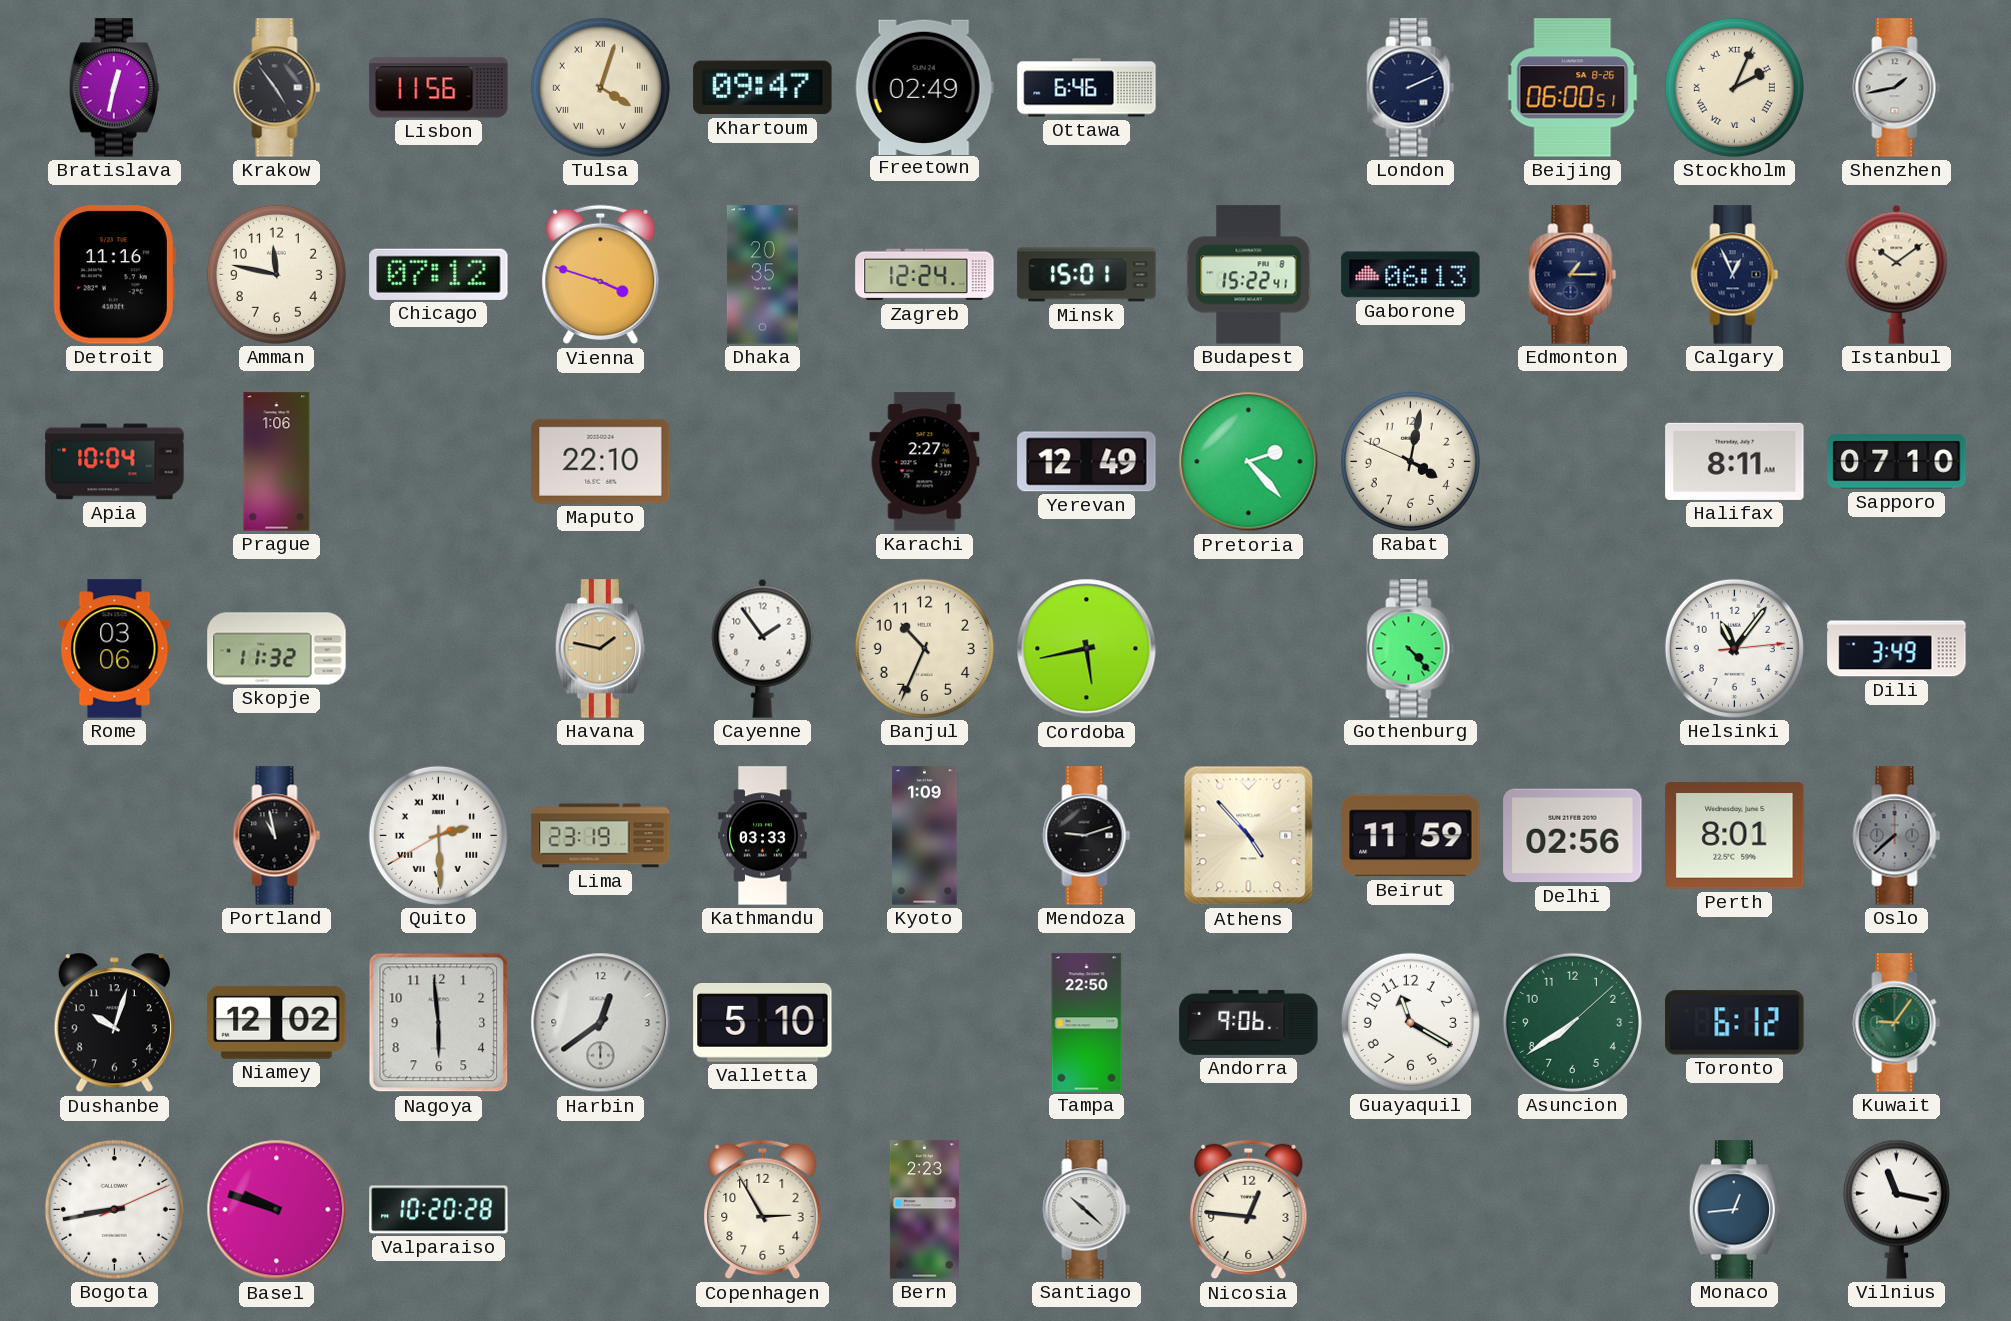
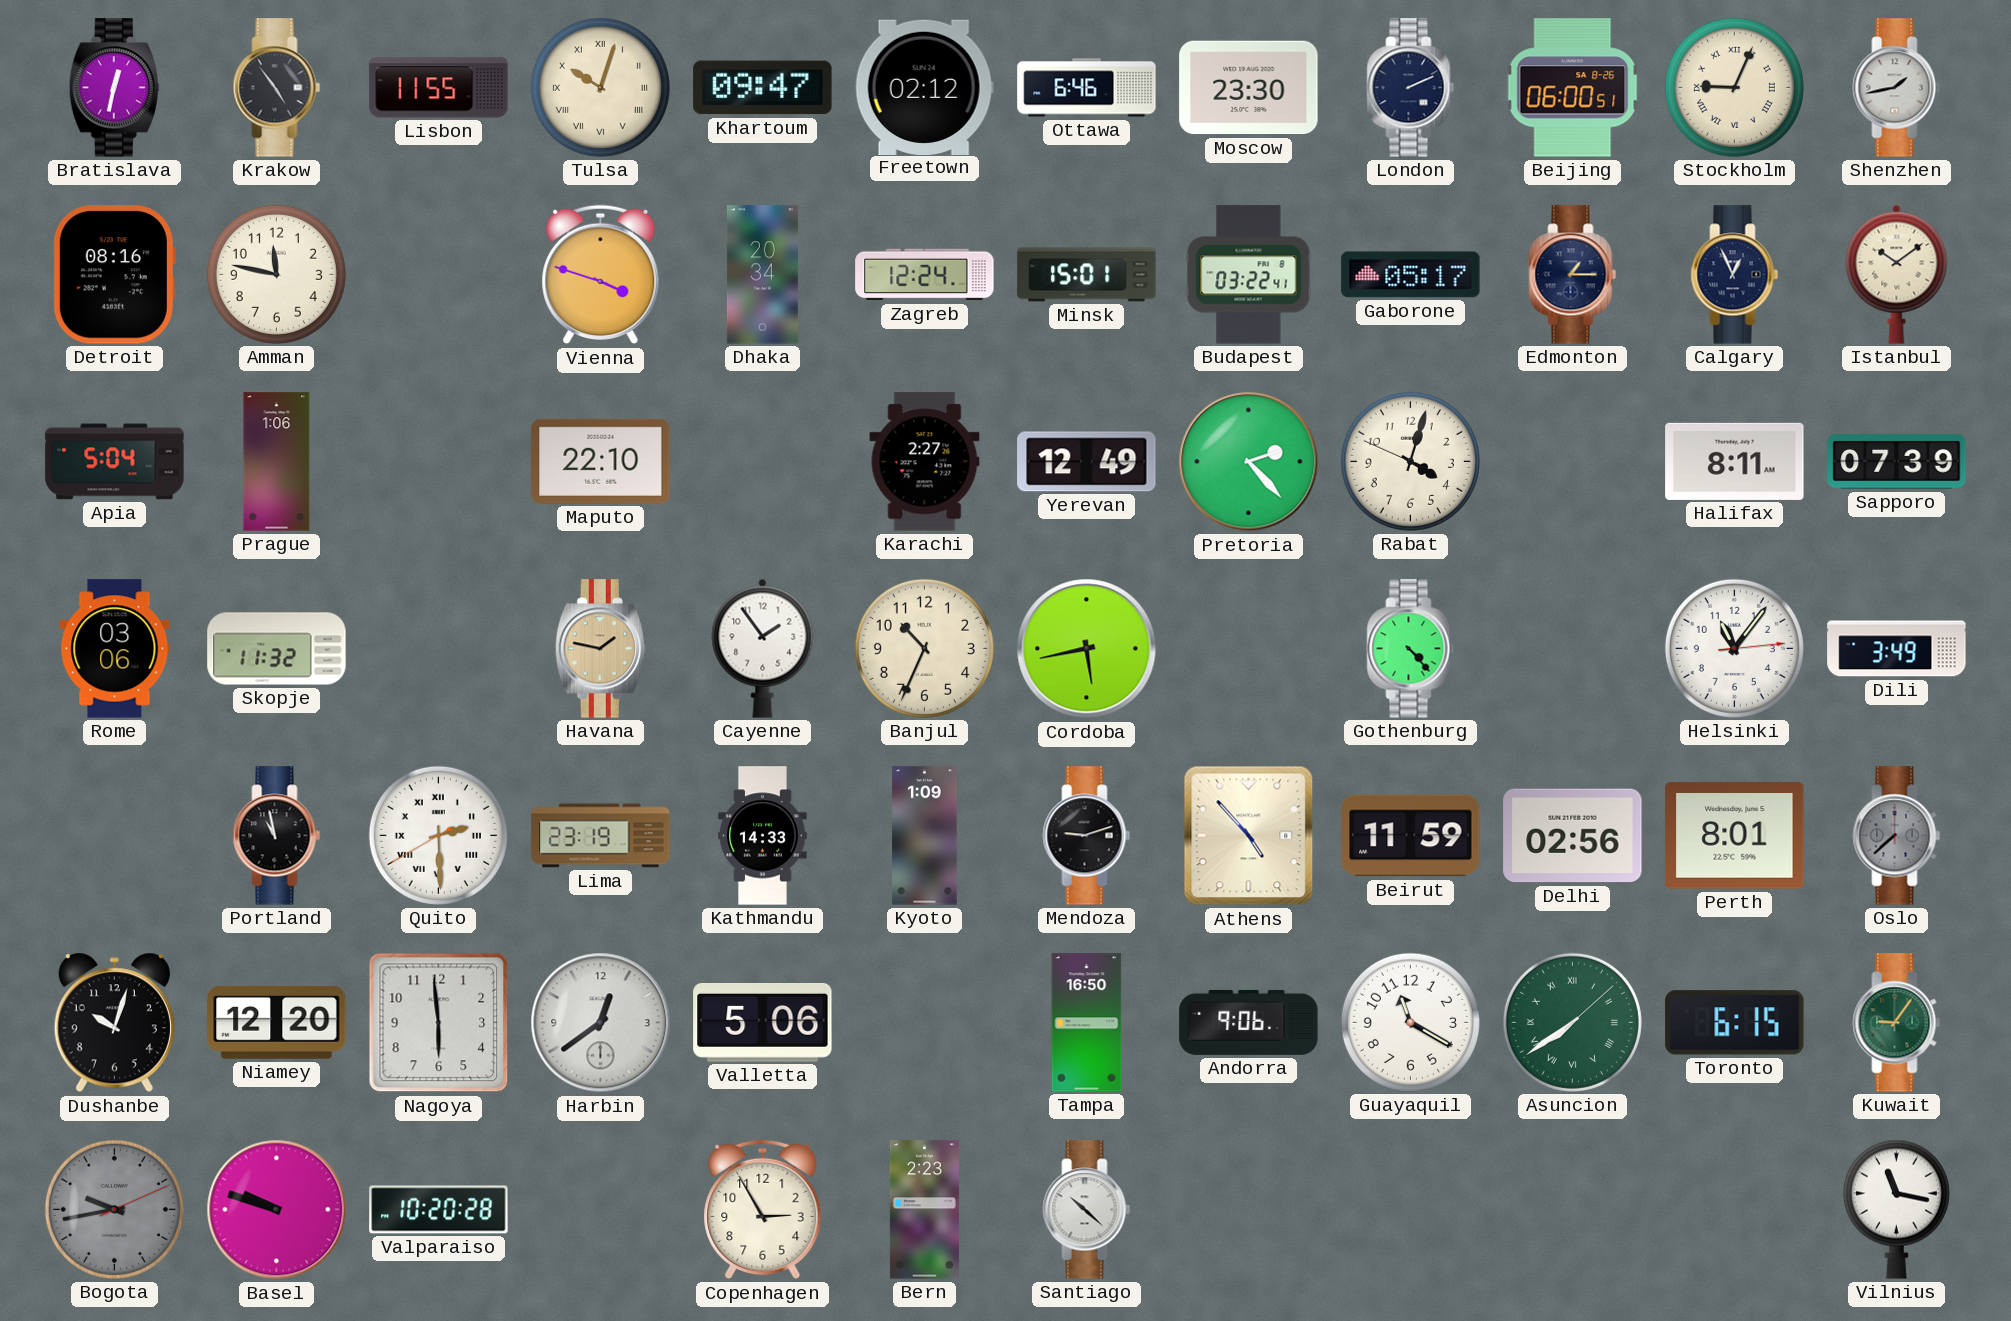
Lisbon: 11:56 -> 11:55 (439, 88)
Tulsa: 4:03 -> 10:03 (600, 87)
Freetown: 02:49 -> 02:12 (924, 87)
Moscow: none -> 23:30 (1249, 88)
Stockholm: 2:04 -> 9:04 (1734, 87)
Detroit: 11:16 -> 08:16 (114, 275)
Chicago: 07:12 -> none (439, 274)
Dhaka: 20:35 -> 20:34 (762, 275)
Budapest: 15:22 -> 03:22 (1249, 275)
Gaborone: 06:13 -> 05:17 (1411, 275)
Apia: 10:04 -> 5:04 (115, 462)
Rabat: 4:01 -> 4:02 (1410, 461)
Sapporo: 07:10 -> 07:39 (1897, 462)
Kathmandu: 03:33 -> 14:33 (763, 836)
Niamey: 12:02 -> 12:20 (277, 1022)
Valletta: 5:10 -> 5:06 (763, 1023)
Tampa: 22:50 -> 16:50 (1087, 1023)
Asuncion numerals: Arabic -> Roman (1572, 1022)
Toronto: 6:12 -> 6:15 (1735, 1023)
Bogota: 8:43 -> 9:43 (114, 1209)
Bogota dial: white -> grey (114, 1209)
Nicosia: 12:46 -> none (1249, 1210)
Monaco: 12:44 -> none (1734, 1210)
